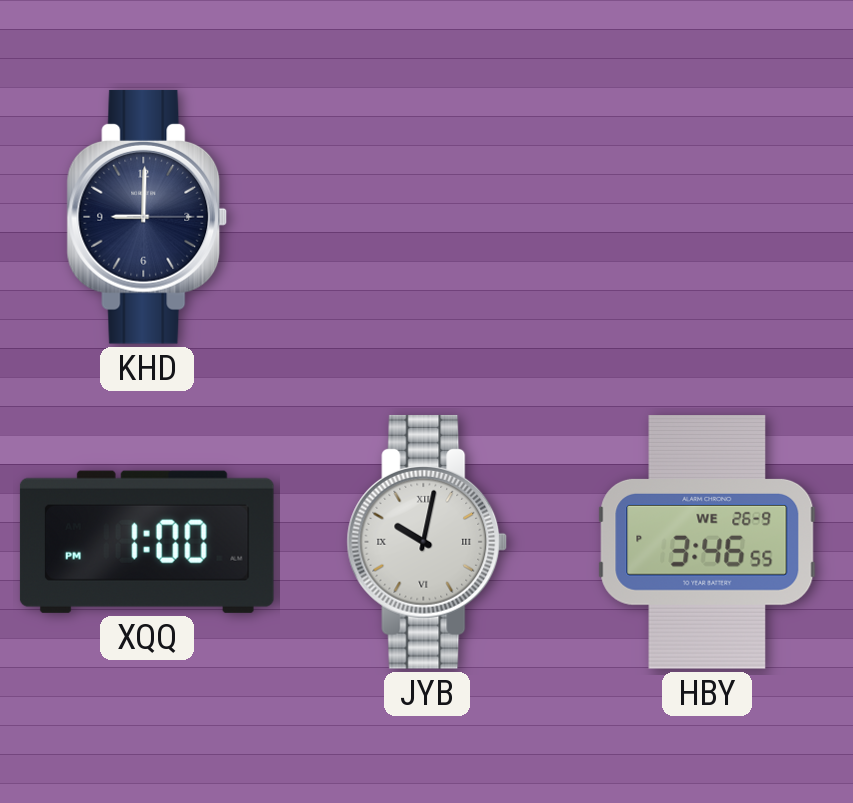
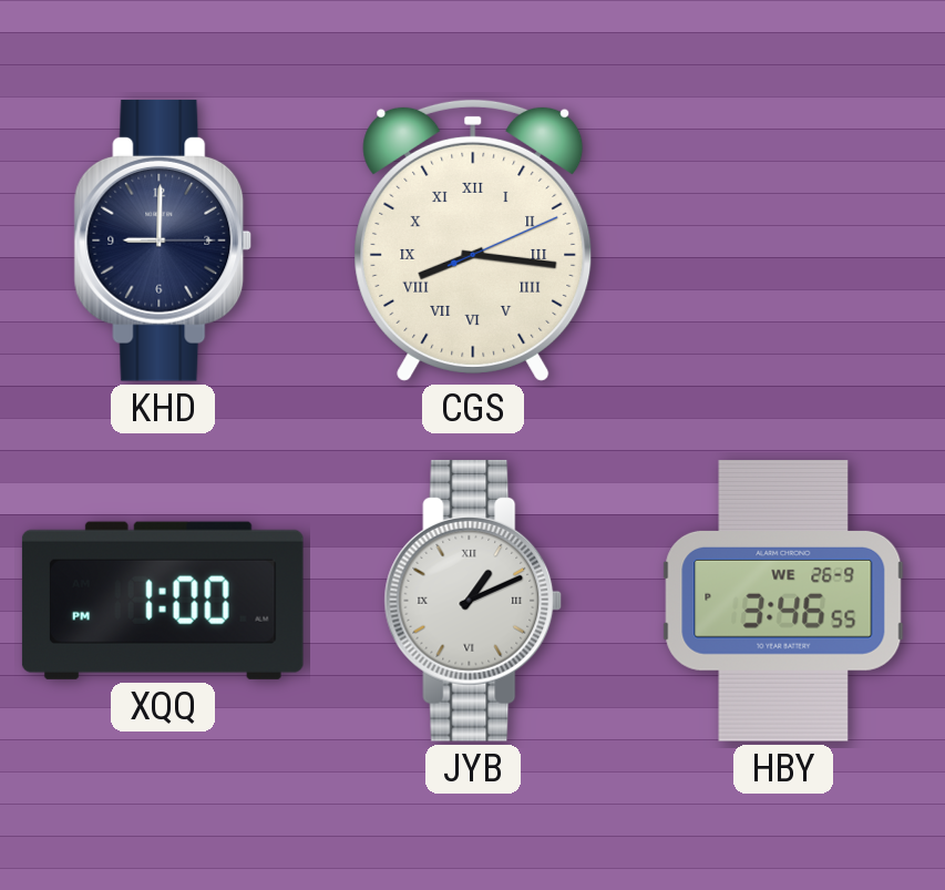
CGS: none -> 8:16 (473, 241)
JYB: 10:02 -> 1:11 (473, 601)
